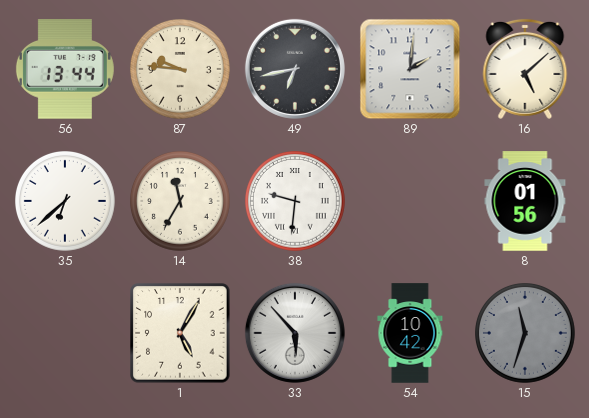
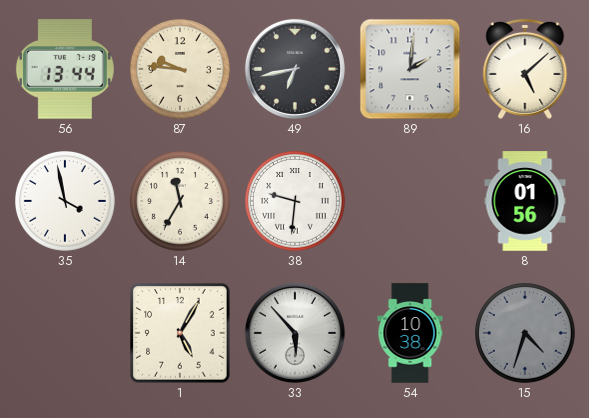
35: 6:38 -> 3:58 (66, 202)
54: 10:42 -> 10:38 (410, 333)
15: 11:33 -> 4:33 (526, 334)
